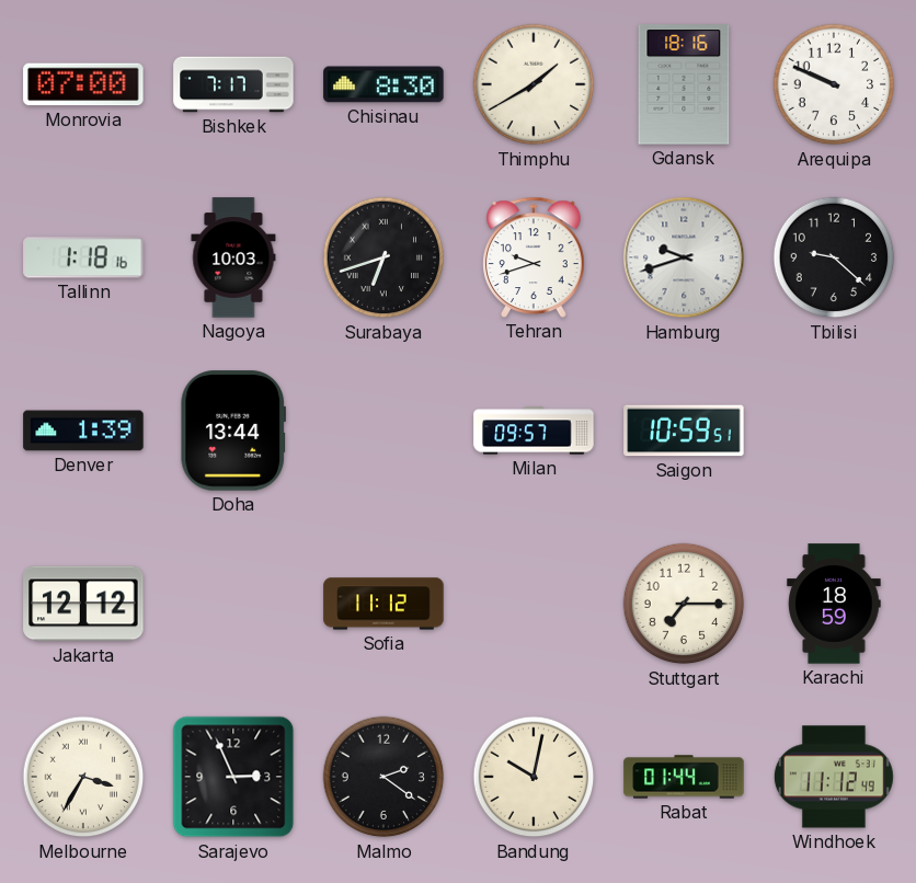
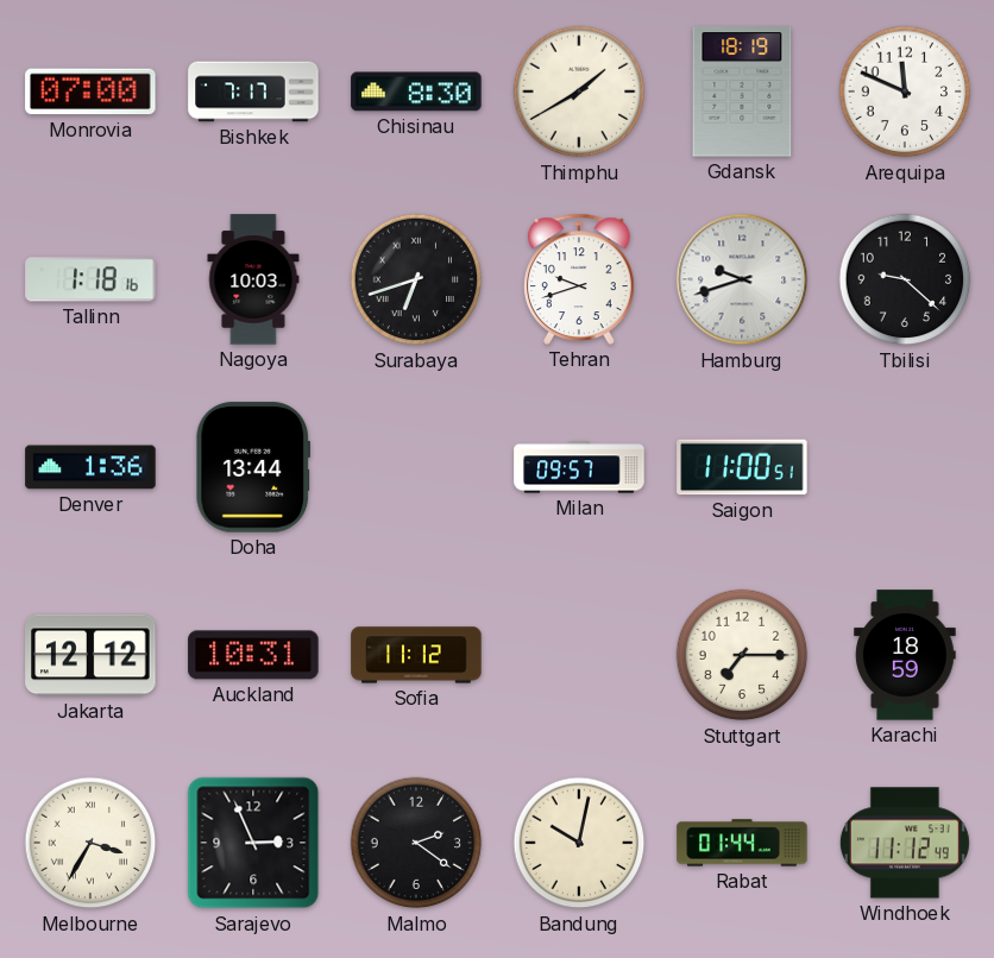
Gdansk: 18:16 -> 18:19 (742, 92)
Arequipa: 9:49 -> 11:49 (905, 92)
Denver: 1:39 -> 1:36 (90, 467)
Saigon: 10:59 -> 11:00 (742, 467)
Auckland: none -> 10:31 (253, 655)
